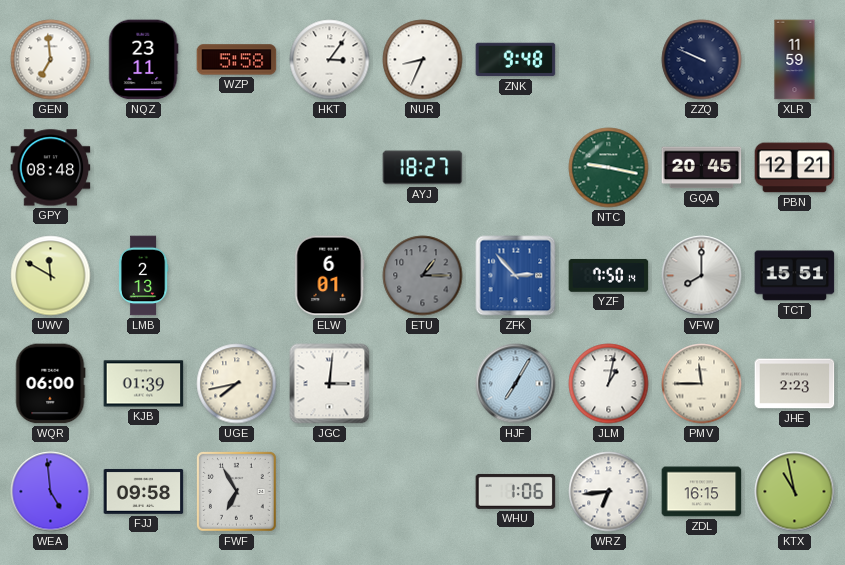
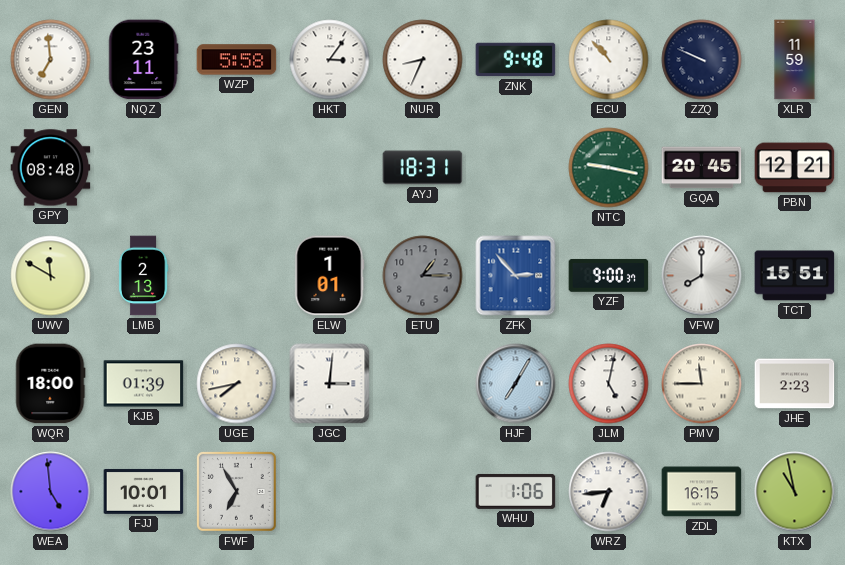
ECU: none -> 10:53 (609, 60)
AYJ: 18:27 -> 18:31 (423, 168)
ELW: 6:01 -> 1:01 (330, 276)
YZF: 7:50 -> 9:00 (609, 276)
WQR: 06:00 -> 18:00 (50, 384)
JLM: 1:02 -> 5:02 (609, 384)
FJJ: 09:58 -> 10:01 (144, 491)
